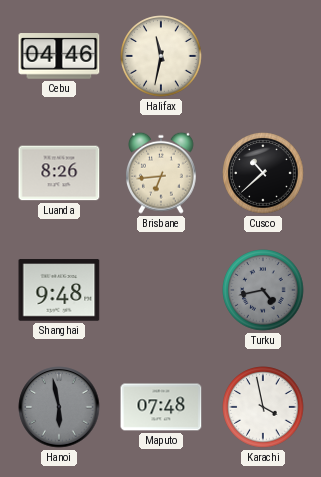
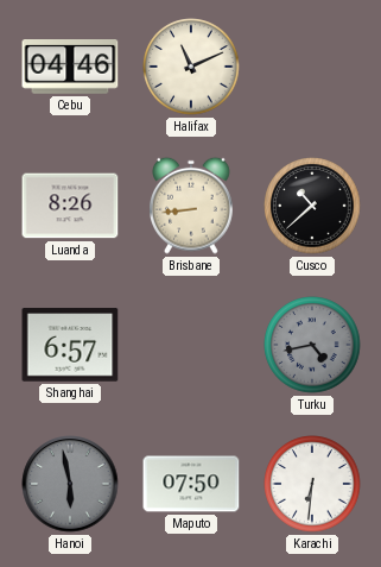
Halifax: 11:32 -> 11:11 (191, 67)
Brisbane: 6:44 -> 8:44 (192, 206)
Shanghai: 9:48 -> 6:57 (70, 345)
Maputo: 07:48 -> 07:50 (191, 484)
Karachi: 3:58 -> 6:31 (312, 484)
